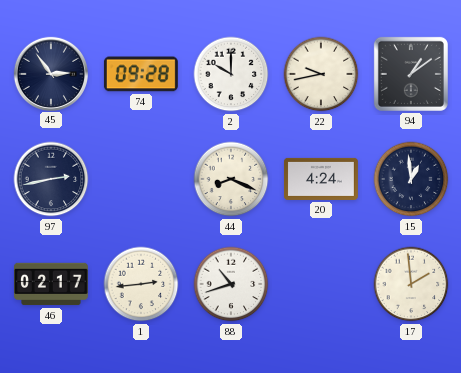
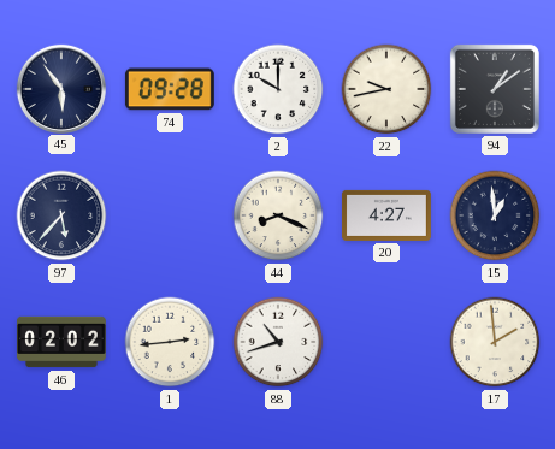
45: 2:54 -> 5:54 (60, 88)
97: 2:43 -> 5:37 (61, 215)
20: 4:24 -> 4:27 (386, 215)
46: 02:17 -> 02:02 (61, 342)
